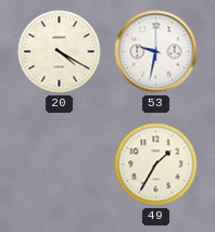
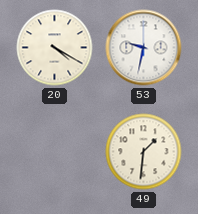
49: 1:35 -> 1:31 (144, 152)
